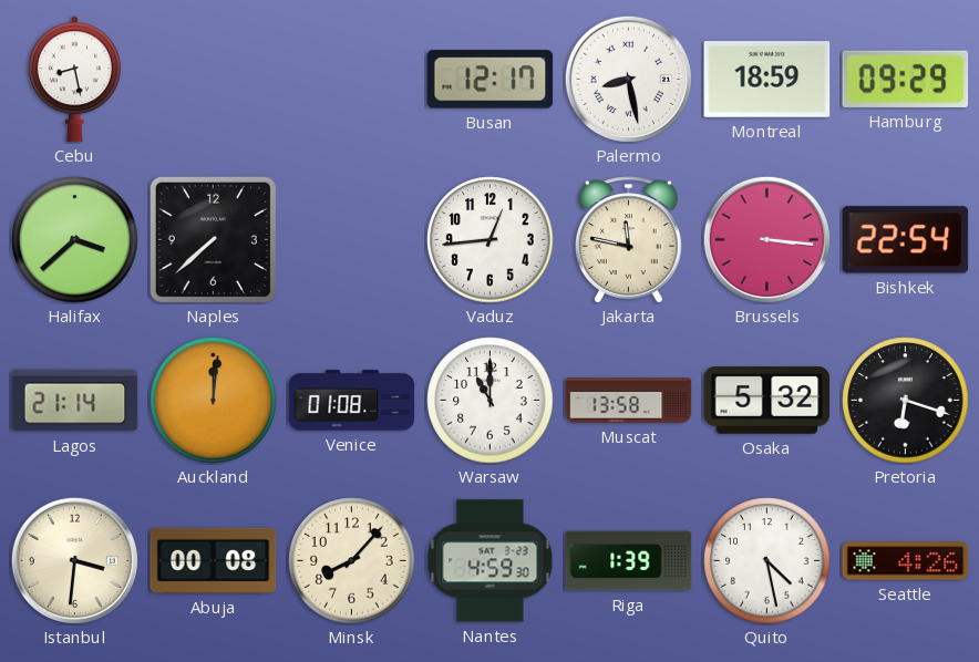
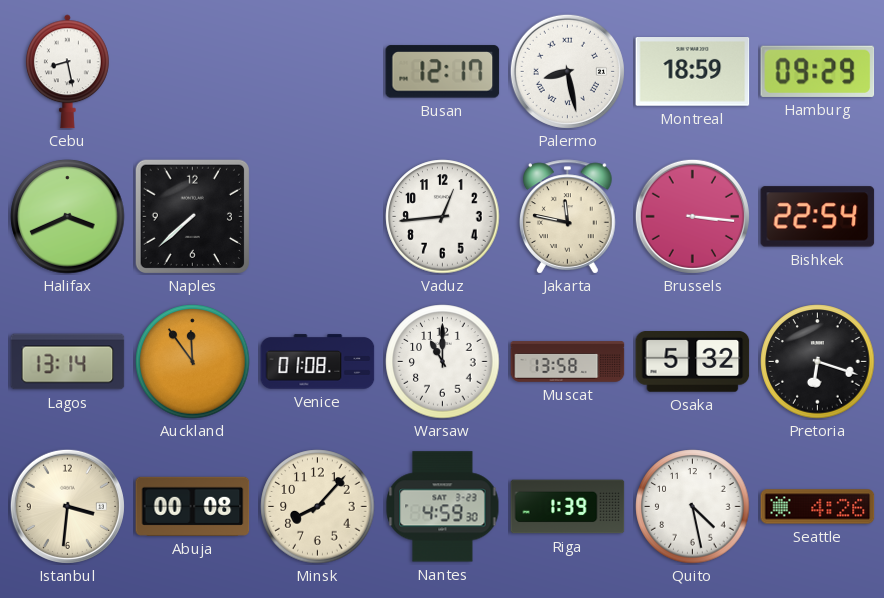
Halifax: 3:38 -> 3:41 (68, 217)
Lagos: 21:14 -> 13:14 (68, 362)
Auckland: 12:01 -> 11:54 (193, 362)
